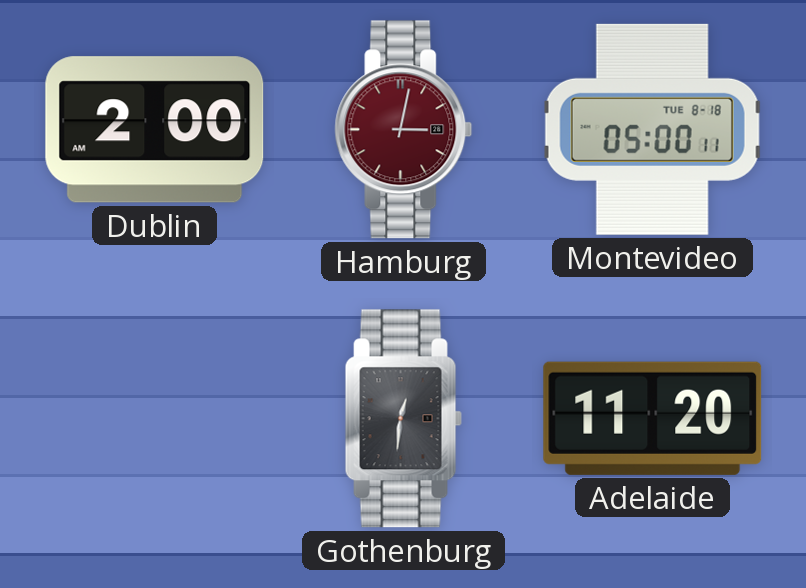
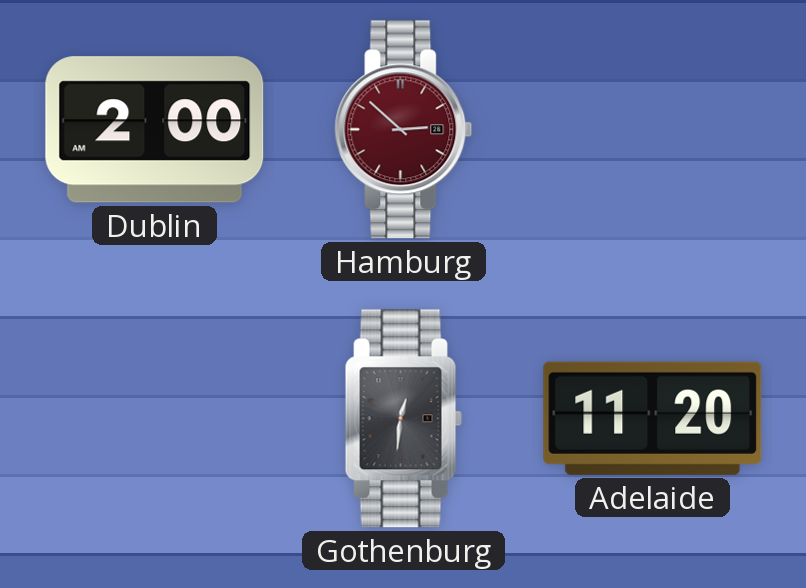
Hamburg: 3:02 -> 2:52 (404, 130)
Montevideo: 05:00 -> none (652, 129)
